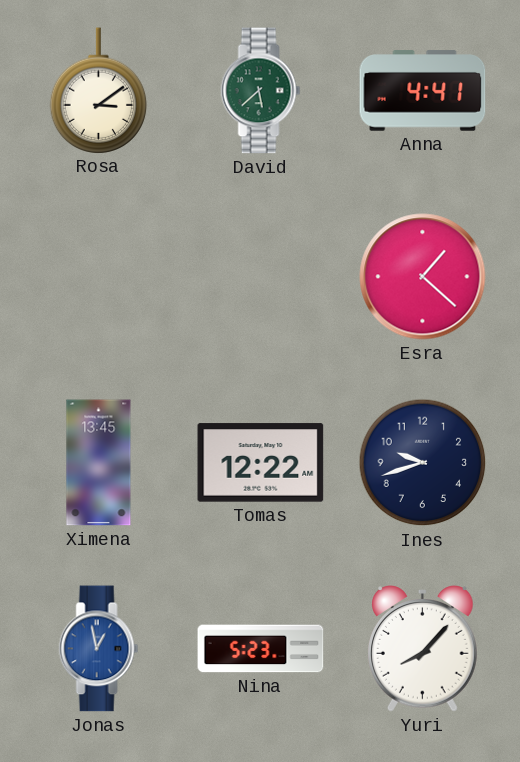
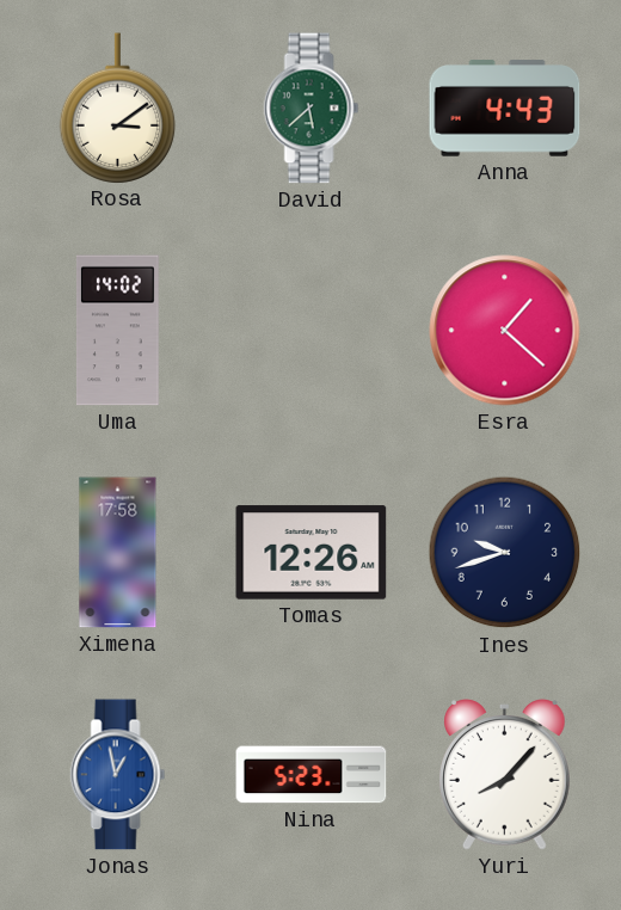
Anna: 4:41 -> 4:43 (505, 109)
Uma: none -> 14:02 (118, 331)
Ximena: 13:45 -> 17:58 (118, 553)
Tomas: 12:22 -> 12:26 (312, 553)
